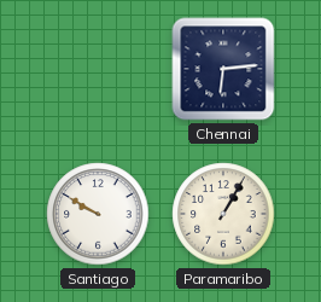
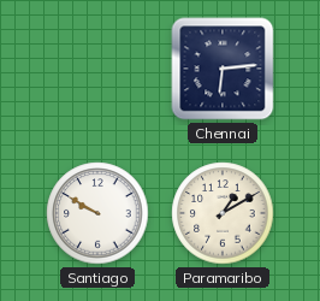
Paramaribo: 1:05 -> 1:10 (223, 213)
